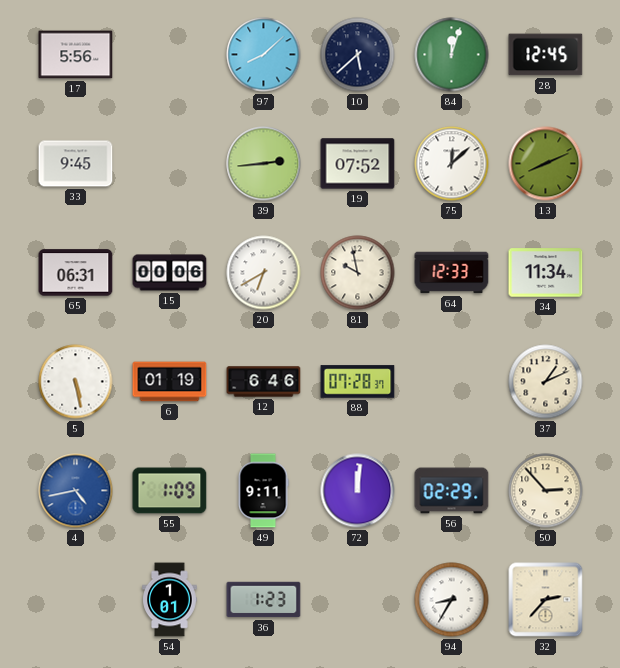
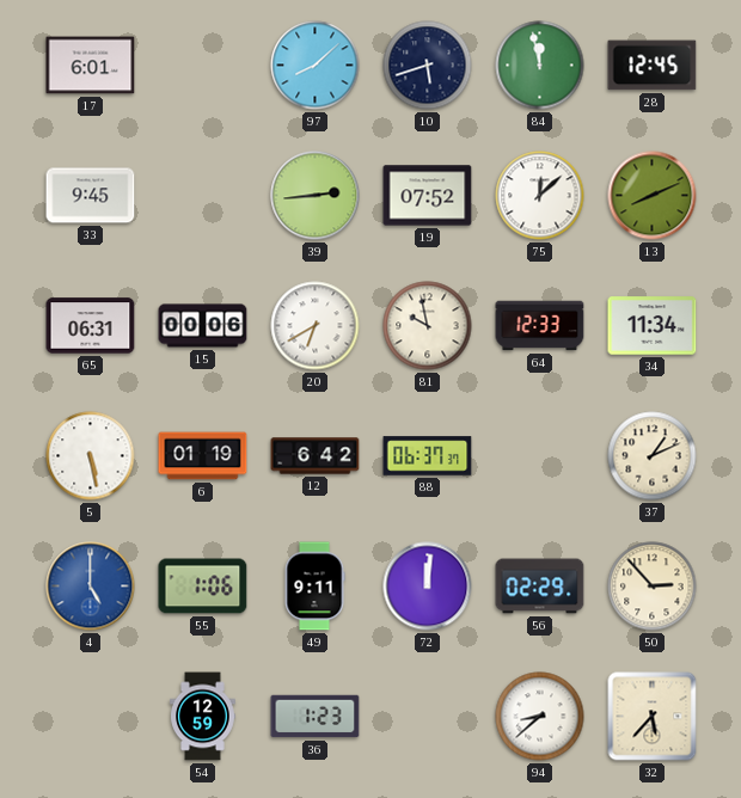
17: 5:56 -> 6:01 (91, 66)
10: 5:38 -> 5:42 (428, 66)
84: 12:03 -> 11:58 (540, 66)
12: 6:46 -> 6:42 (316, 456)
88: 07:28 -> 06:37 (428, 456)
4: 4:43 -> 5:00 (91, 587)
55: 1:09 -> 1:06 (203, 587)
54: 1:01 -> 12:59 (203, 717)
94: 8:35 -> 8:38 (540, 717)
32: 2:37 -> 5:37 (653, 717)
